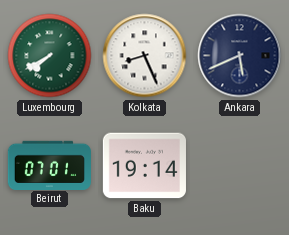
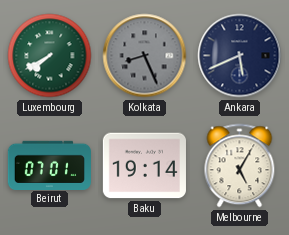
Kolkata dial: white -> grey (145, 56)
Melbourne: none -> 5:05 (240, 166)
